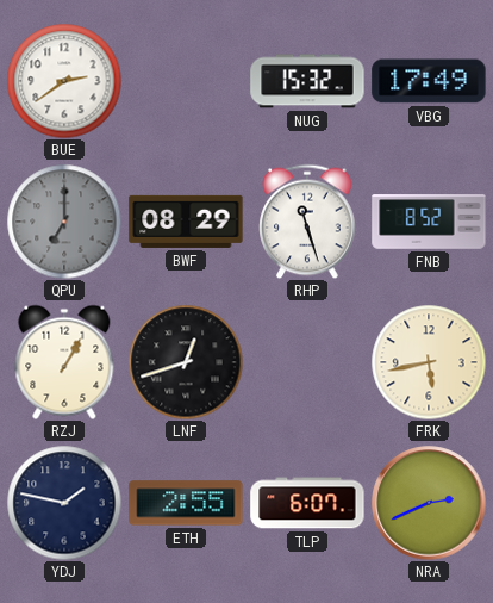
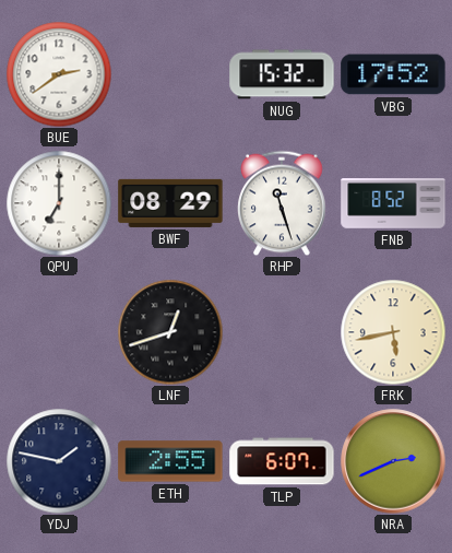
VBG: 17:49 -> 17:52 (393, 74)
QPU dial: grey -> white (59, 203)
RZJ: 1:05 -> none (64, 362)
